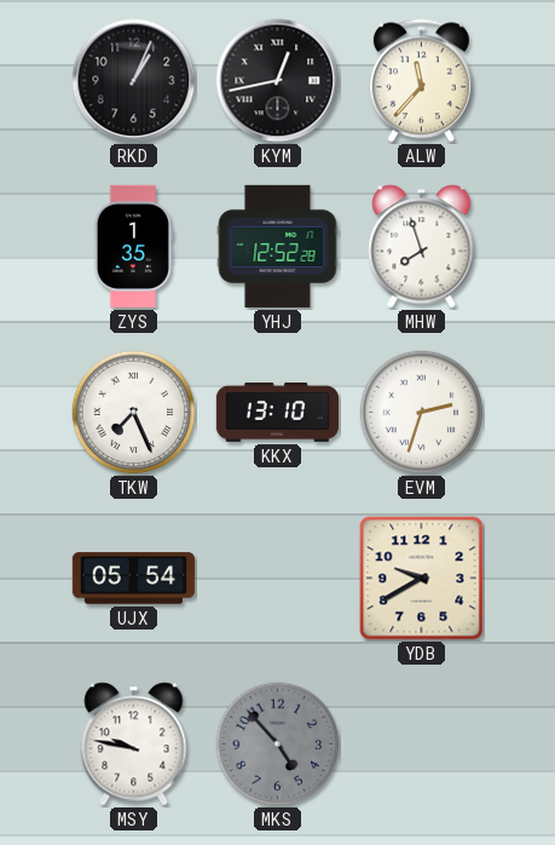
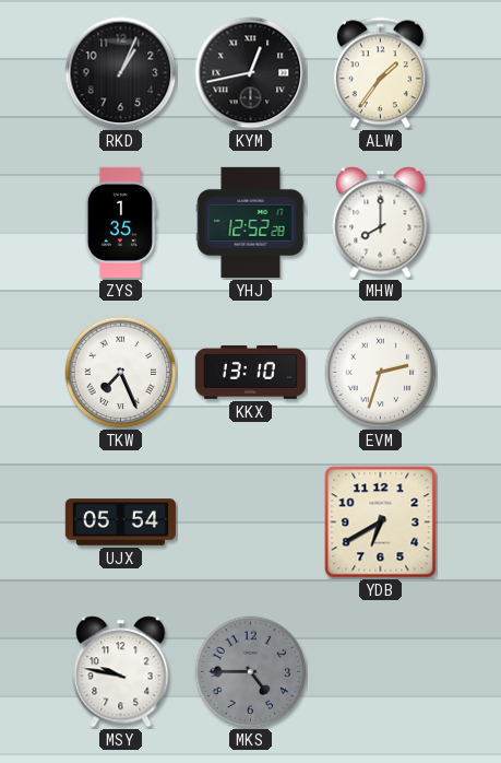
ALW: 11:37 -> 1:36 (380, 73)
MHW: 7:57 -> 8:00 (381, 223)
YDB: 9:40 -> 6:40 (381, 523)
MKS: 4:53 -> 4:45 (251, 672)
